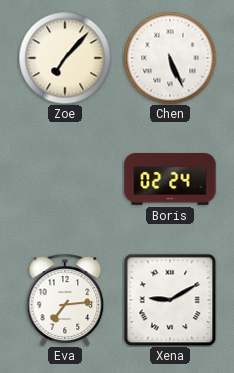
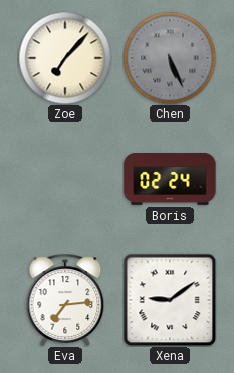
Chen dial: white -> grey (170, 58)
Xena: 9:10 -> 9:09 (170, 300)
